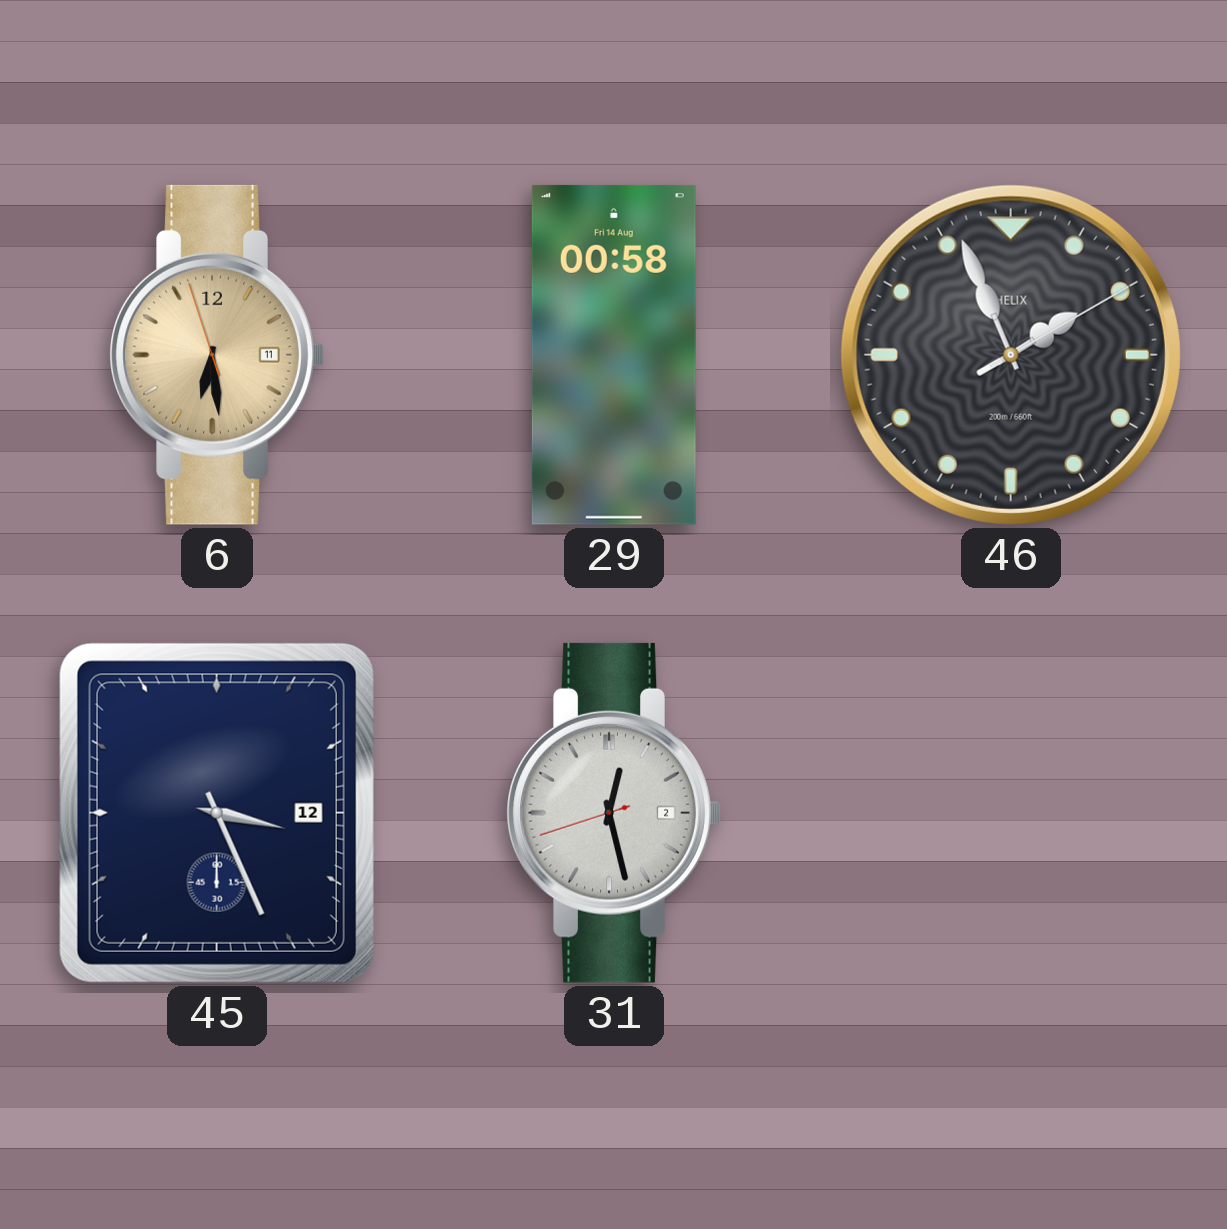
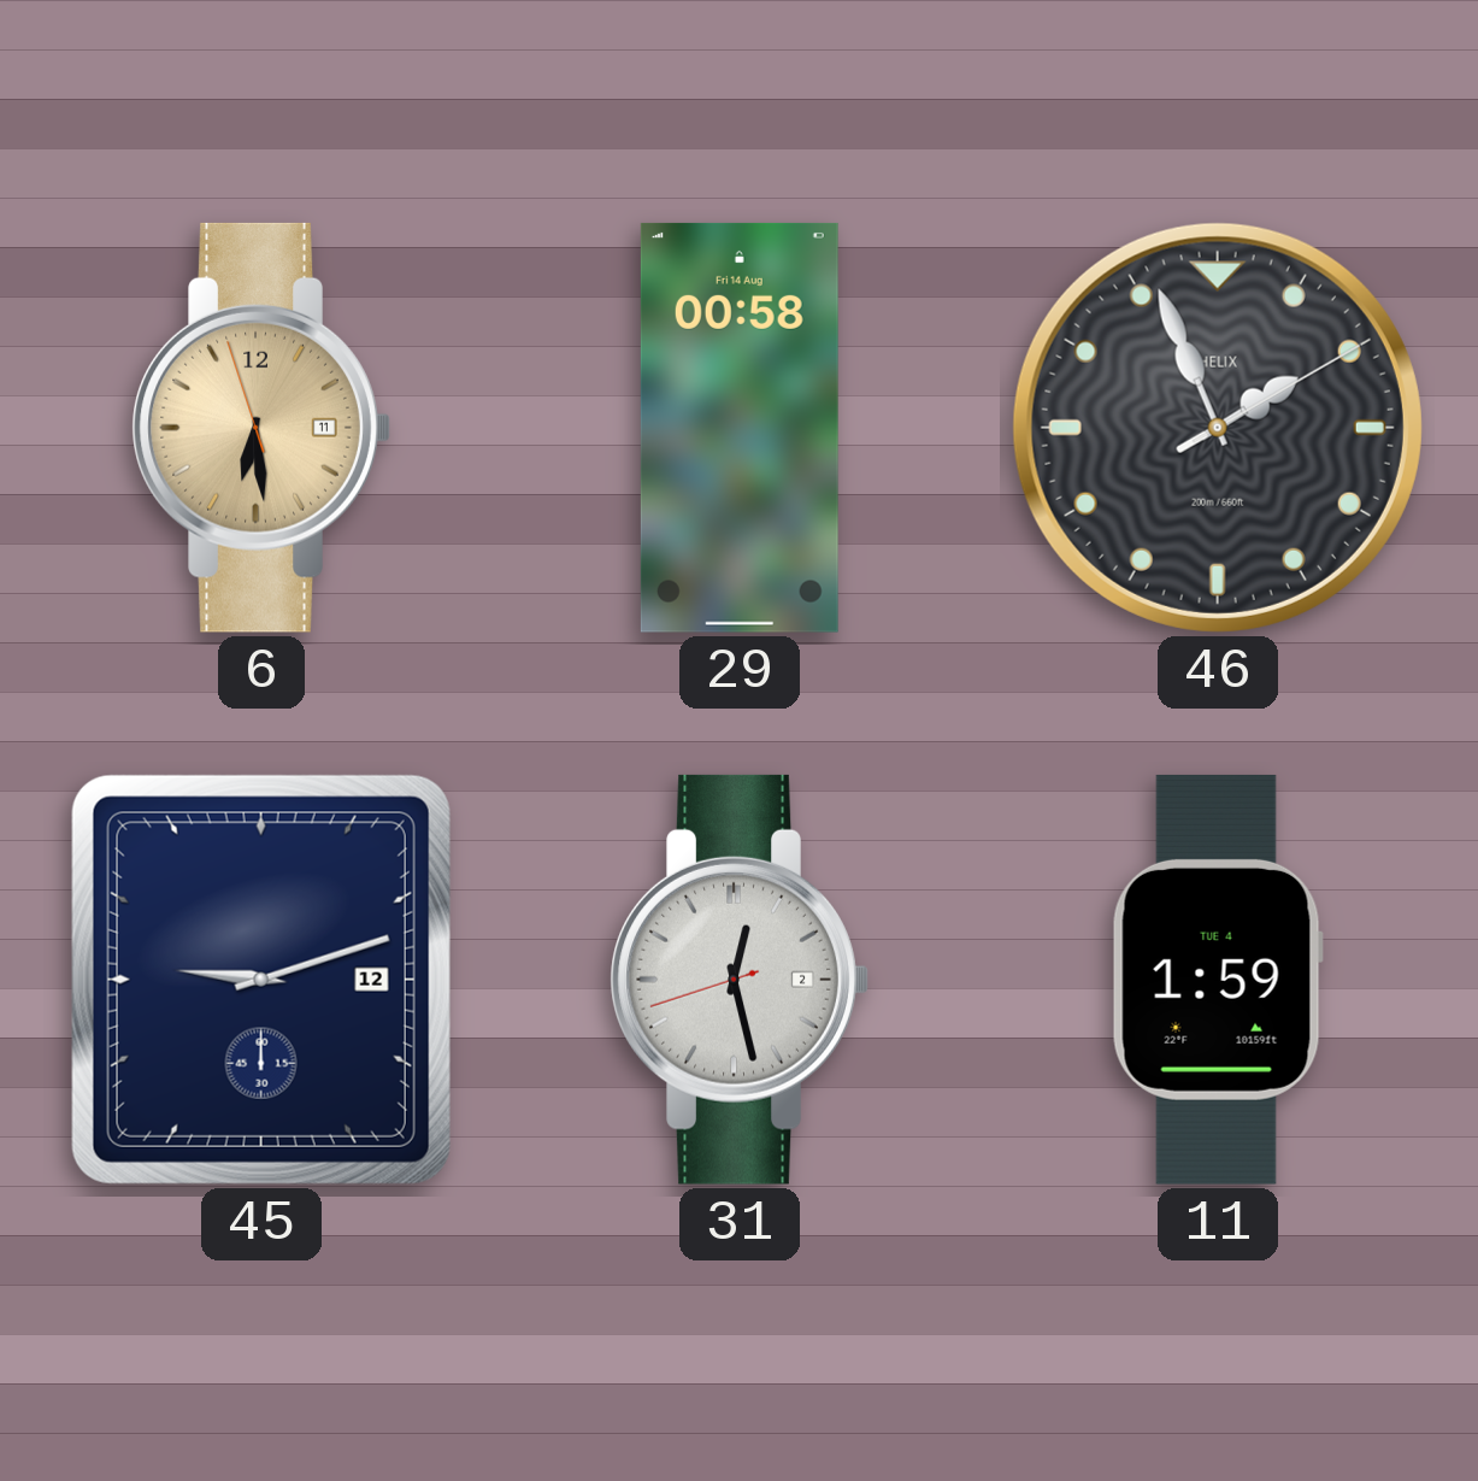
45: 3:26 -> 9:12 (261, 980)
11: none -> 1:59 (1218, 980)
